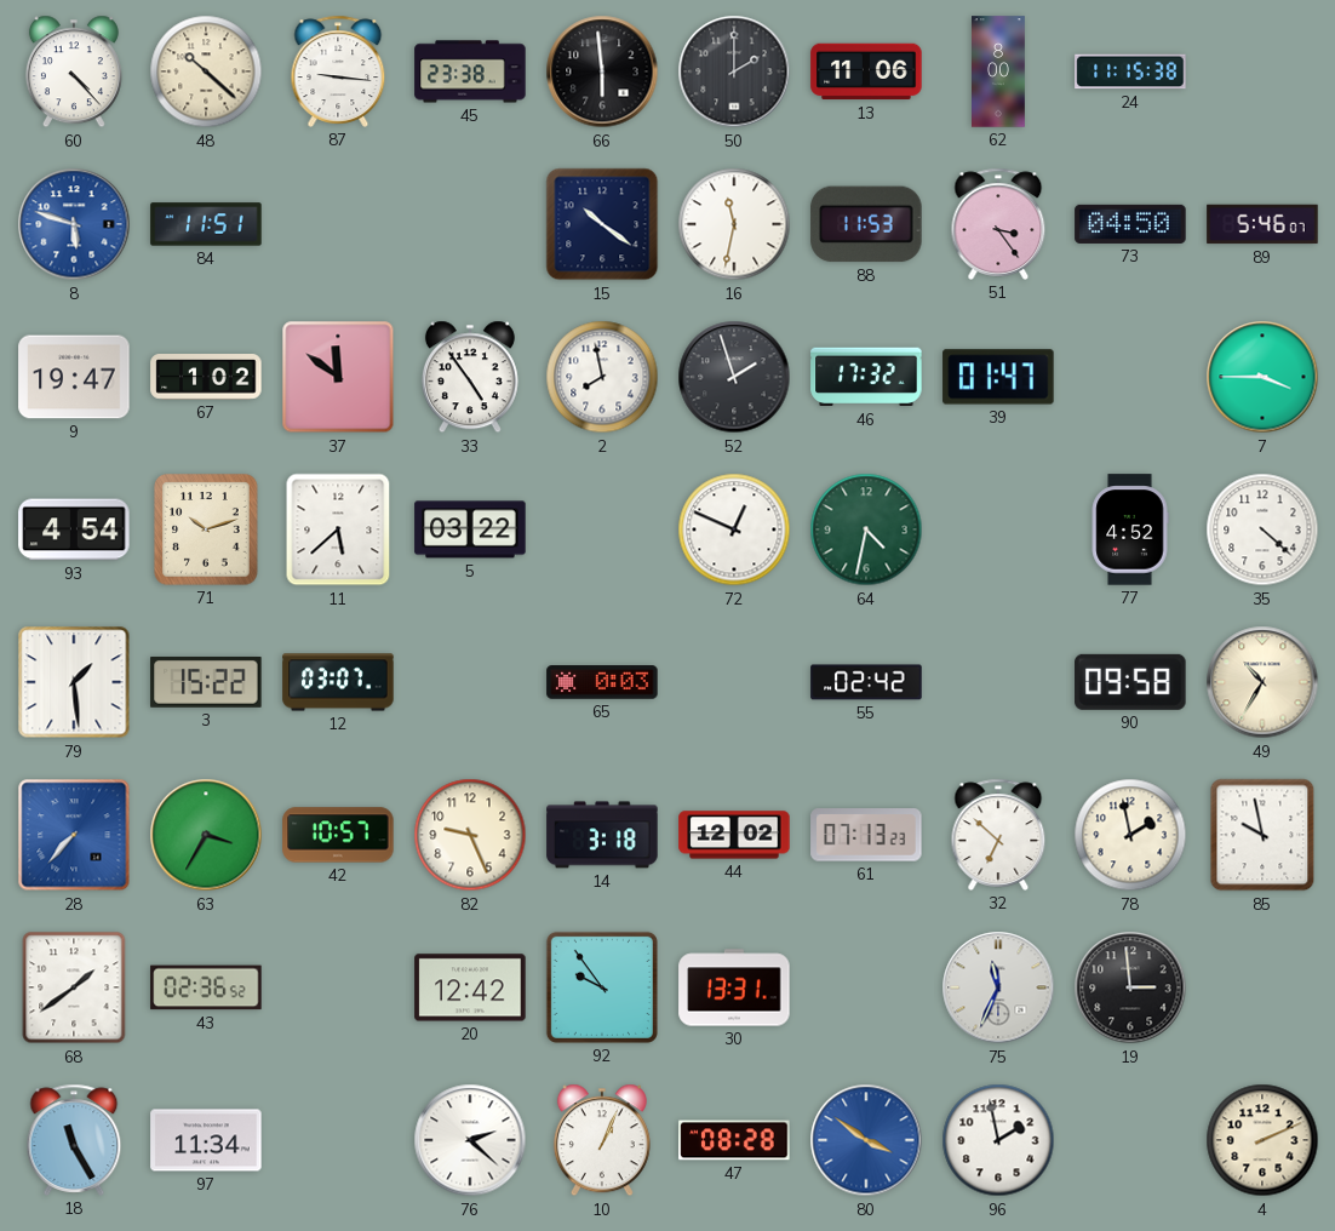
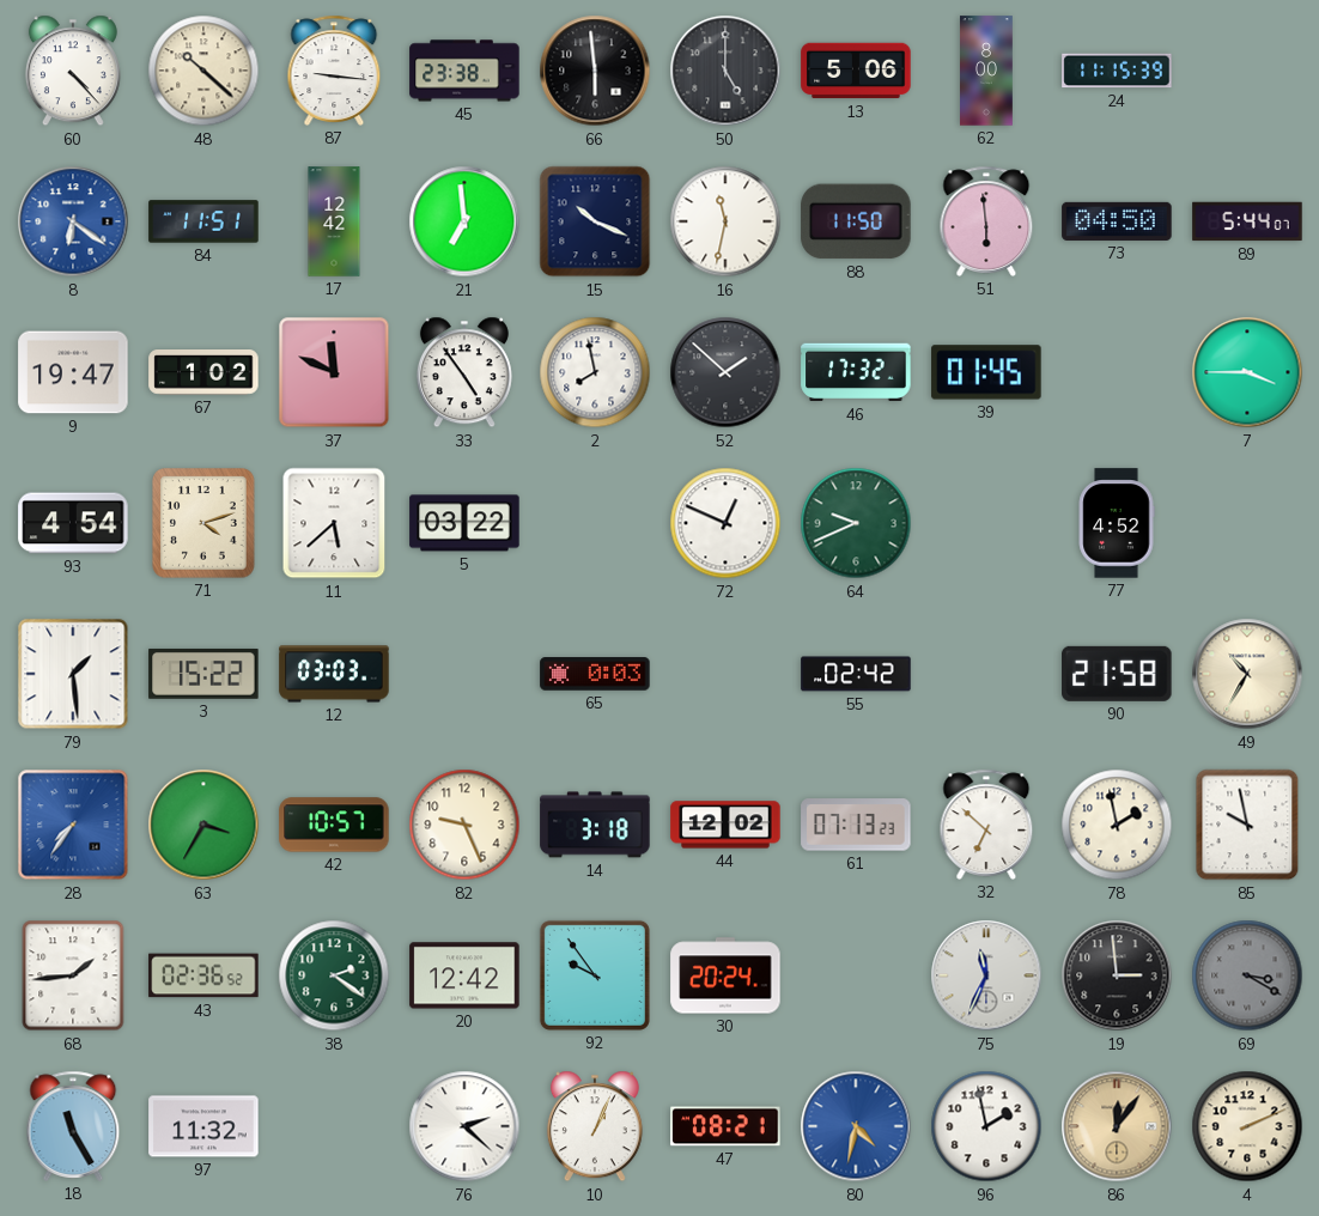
50: 2:00 -> 5:00 (725, 71)
13: 11:06 -> 5:06 (856, 71)
24: 11:15:38 -> 11:15:39 (1117, 71)
8: 5:48 -> 6:21 (73, 221)
17: none -> 12:42 (334, 221)
21: none -> 6:59 (464, 221)
15: 10:21 -> 10:19 (595, 221)
88: 11:53 -> 11:50 (856, 221)
51: 3:24 -> 5:59 (986, 221)
89: 5:46 -> 5:44 (1247, 221)
37: 11:51 -> 11:49 (334, 372)
52: 1:57 -> 1:52 (725, 372)
39: 01:47 -> 01:45 (986, 372)
71: 10:12 -> 4:12 (203, 523)
64: 4:32 -> 9:41 (856, 523)
35: 4:22 -> none (1262, 529)
12: 03:07 -> 03:03 (334, 674)
90: 09:58 -> 21:58 (1117, 674)
28: 7:37 -> 7:36 (73, 825)
68: 1:39 -> 1:44 (73, 975)
38: none -> 2:21 (334, 975)
30: 13:31 -> 20:24 (725, 975)
69: none -> 3:20 (1247, 975)
97: 11:34 -> 11:32 (203, 1126)
47: 08:28 -> 08:21 (725, 1126)
80: 3:51 -> 4:32 (856, 1126)
86: none -> 12:06 (1117, 1126)
